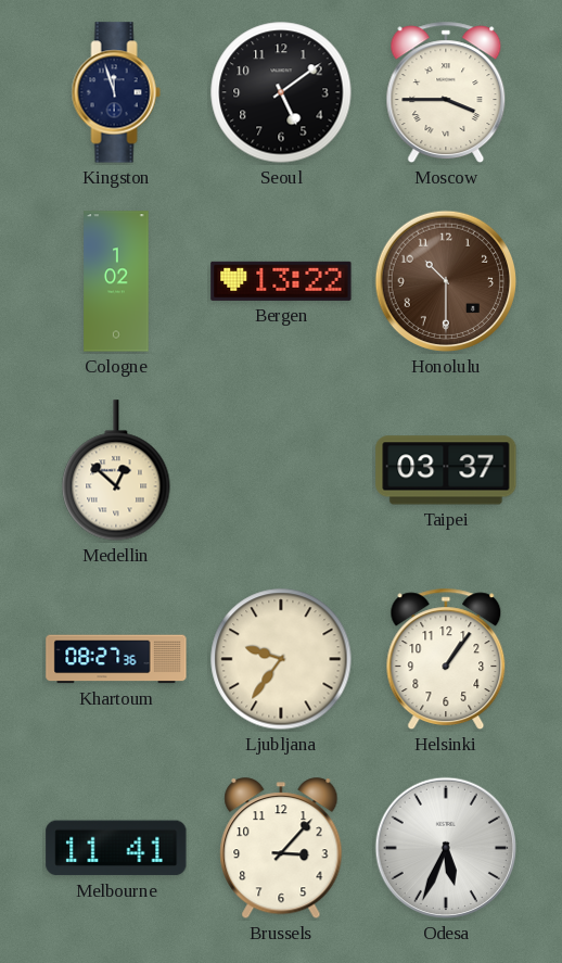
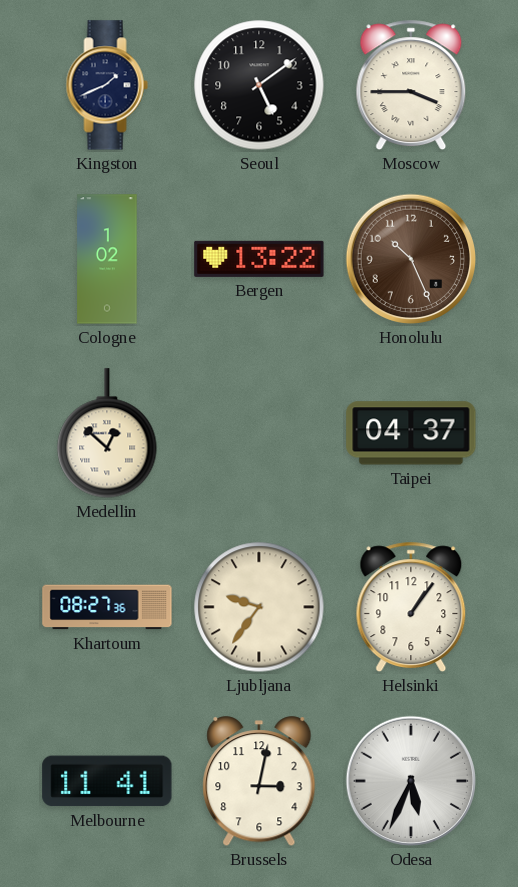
Kingston: 11:57 -> 1:41 (107, 85)
Honolulu: 10:30 -> 10:26 (411, 259)
Taipei: 03:37 -> 04:37 (411, 433)
Brussels: 3:07 -> 3:02 (259, 782)
